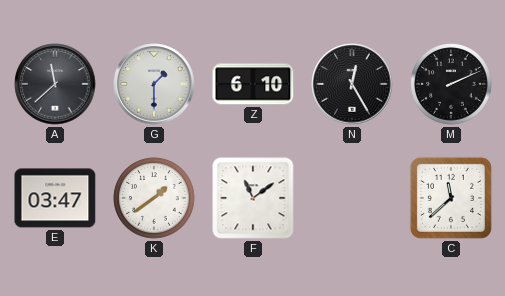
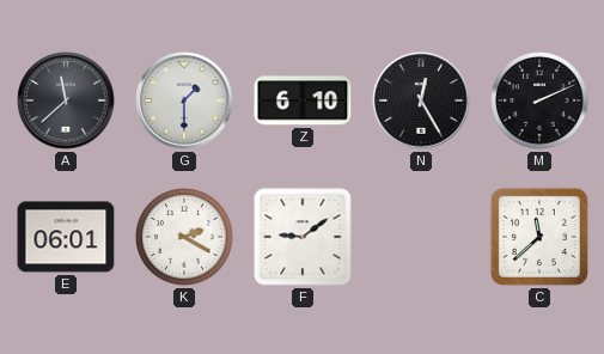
E: 03:47 -> 06:01 (66, 237)
K: 1:39 -> 2:20 (184, 237)
F: 11:09 -> 9:09 (303, 237)
